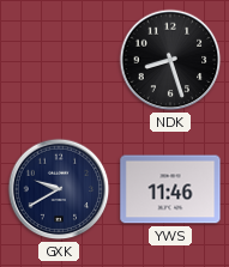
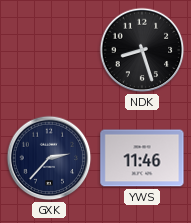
GXK: 9:40 -> 2:37 (49, 158)
